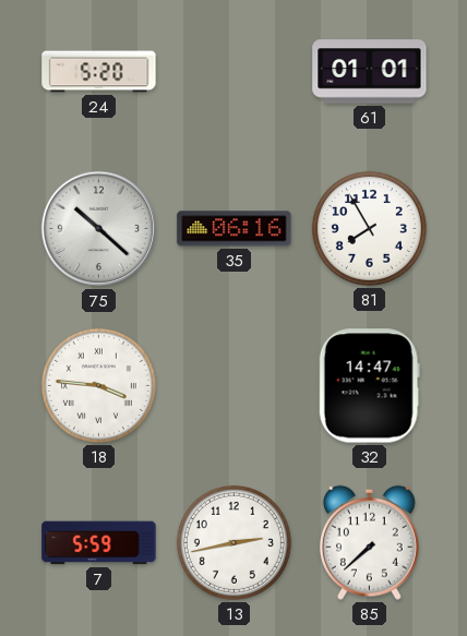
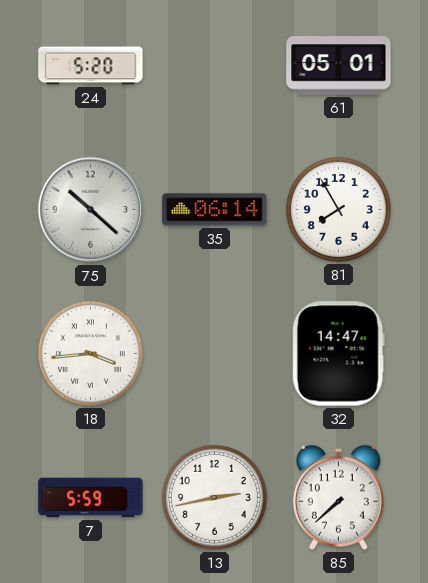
61: 01:01 -> 05:01 (339, 66)
35: 06:16 -> 06:14 (215, 210)
18: 3:46 -> 3:44 (90, 353)
